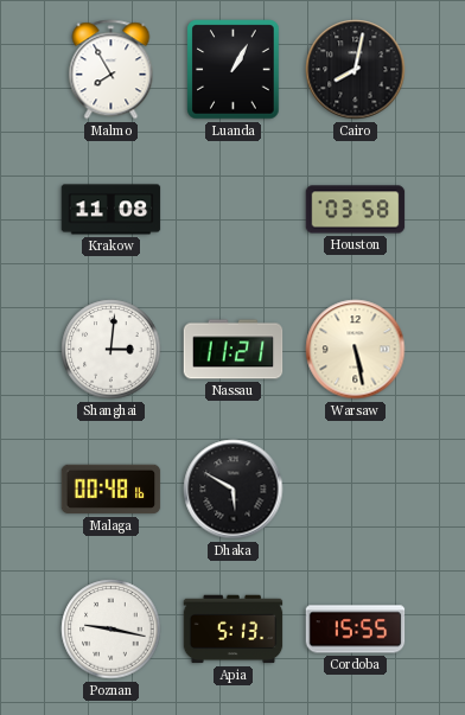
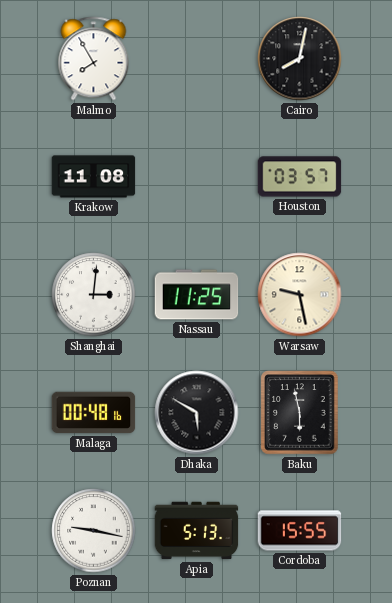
Luanda: 1:05 -> none (234, 70)
Houston: 03:58 -> 03:57 (300, 177)
Nassau: 11:21 -> 11:25 (197, 295)
Warsaw: 5:28 -> 9:28 (300, 295)
Baku: none -> 5:58 (300, 413)
